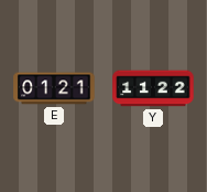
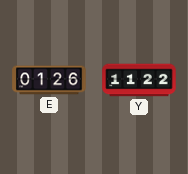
E: 01:21 -> 01:26 (49, 80)
